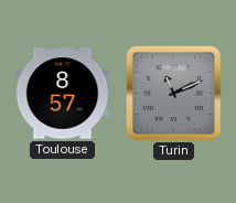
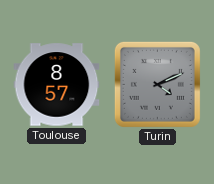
Turin: 11:11 -> 4:11 (157, 84)
